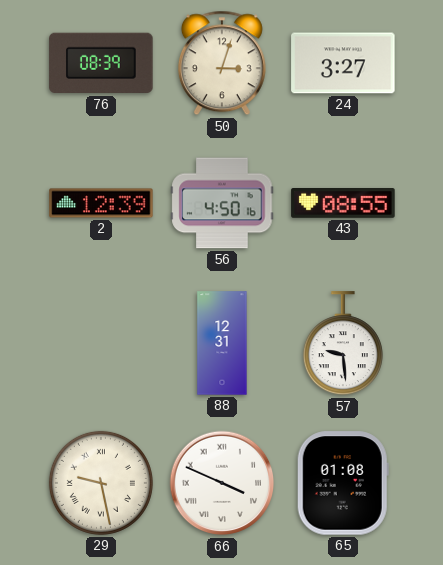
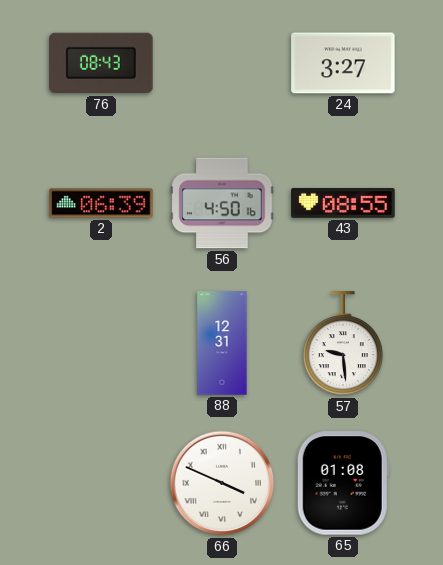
76: 08:39 -> 08:43 (101, 63)
50: 3:03 -> none (222, 63)
2: 12:39 -> 06:39 (101, 203)
29: 9:28 -> none (101, 483)
